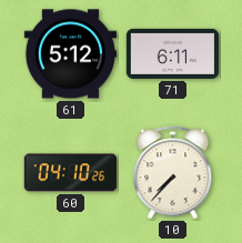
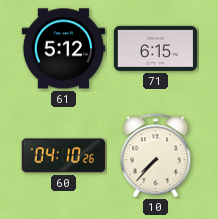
71: 6:11 -> 6:15 (155, 48)
